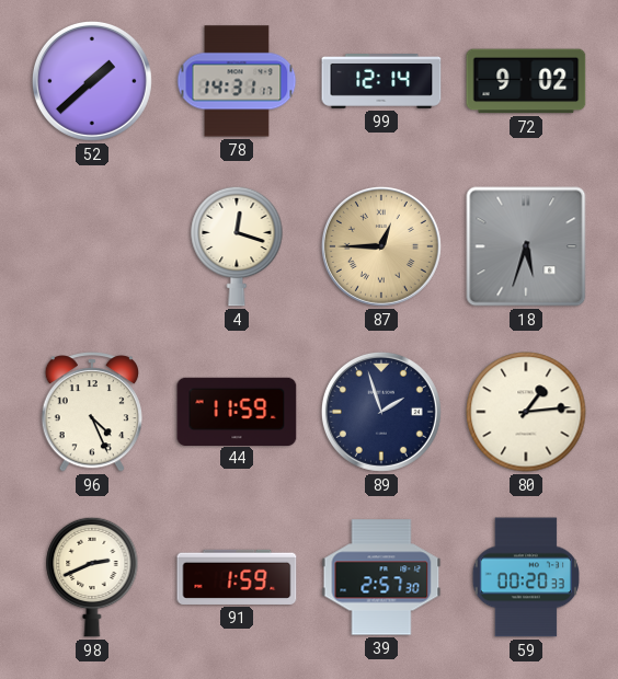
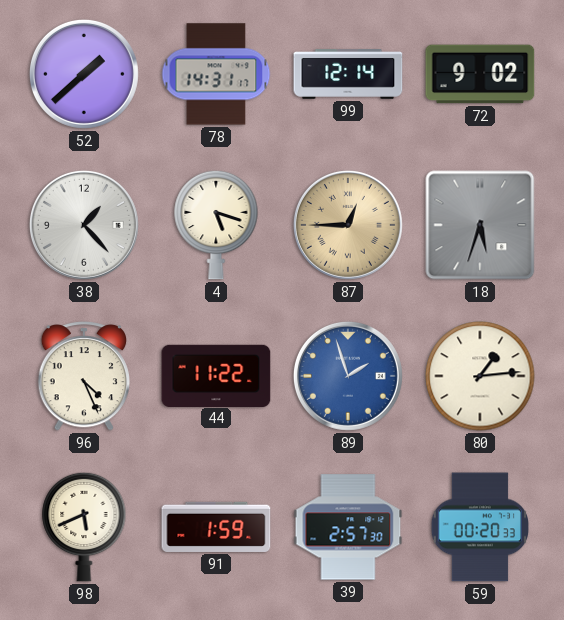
38: none -> 1:23 (84, 225)
4: 12:18 -> 5:18 (216, 225)
44: 11:59 -> 11:22 (216, 375)
89 dial: navy -> blue (348, 376)
98: 2:41 -> 5:41 (84, 527)
